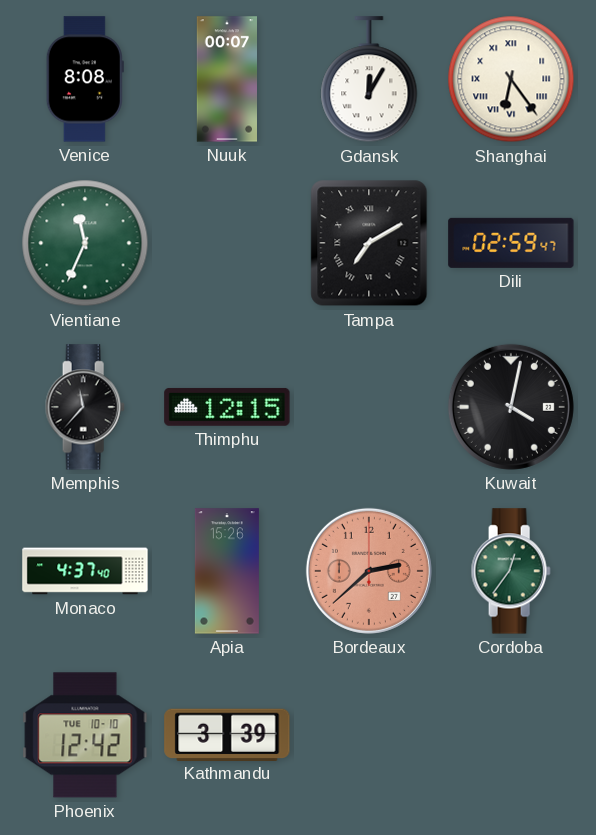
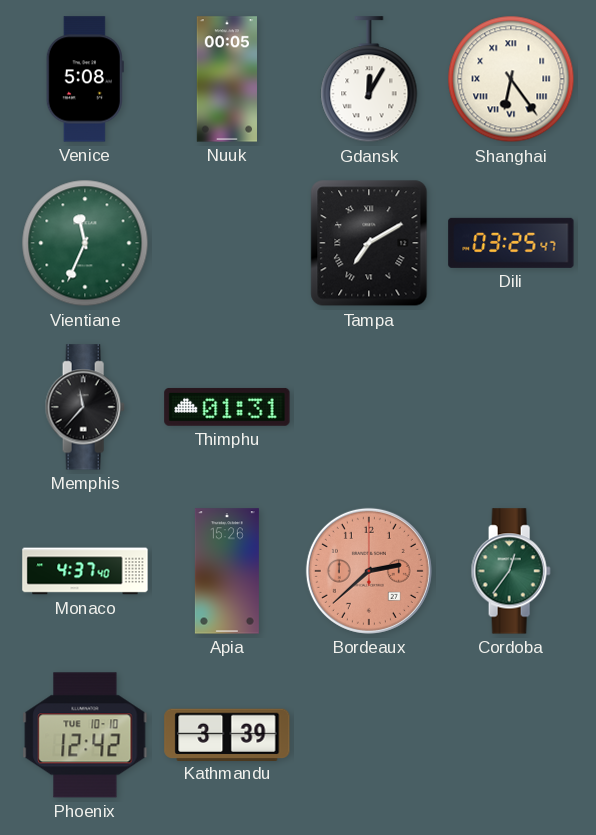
Venice: 8:08 -> 5:08 (85, 79)
Nuuk: 00:07 -> 00:05 (226, 79)
Dili: 02:59 -> 03:25 (511, 243)
Thimphu: 12:15 -> 01:31 (227, 407)
Kuwait: 4:02 -> none (511, 407)
